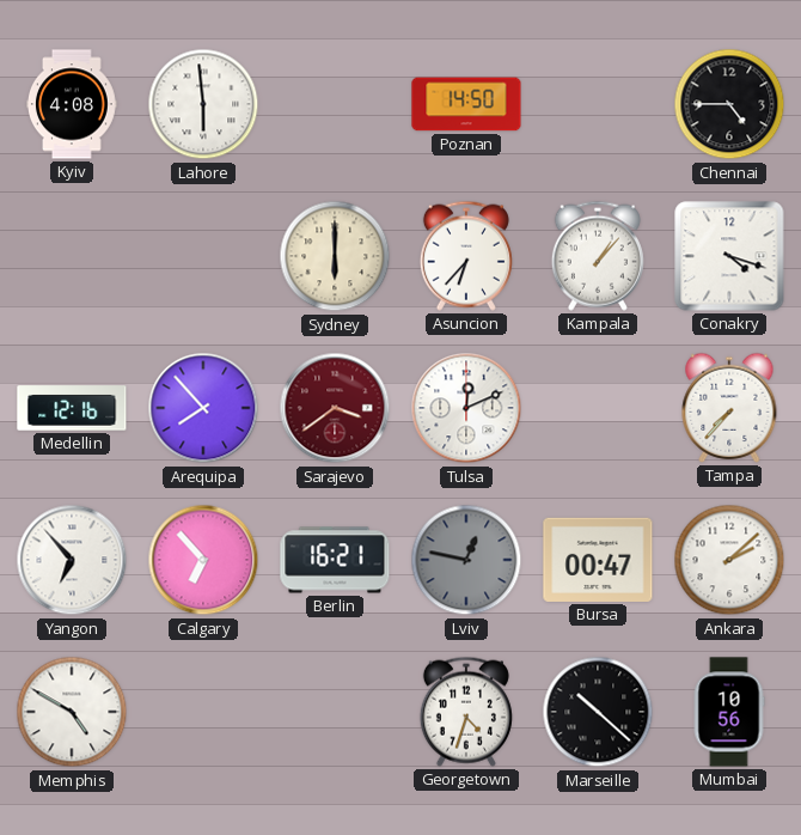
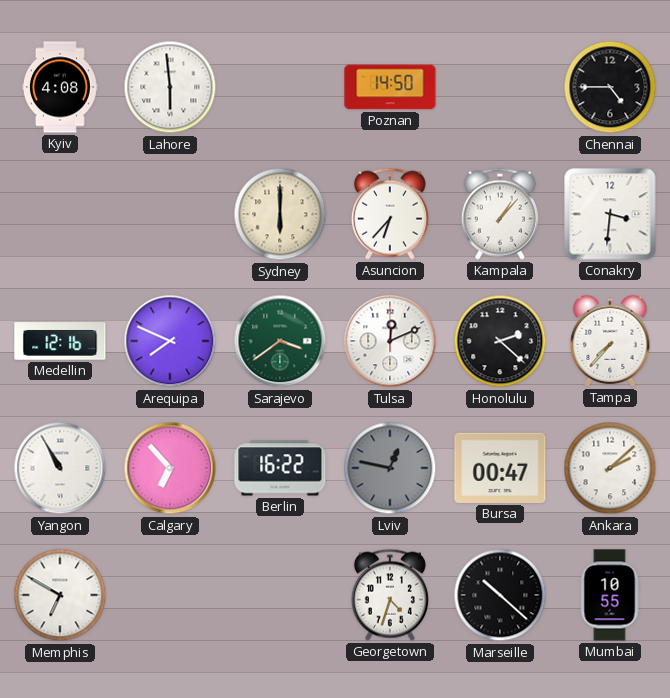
Conakry: 4:18 -> 3:31 (610, 214)
Arequipa: 7:53 -> 7:49 (170, 341)
Sarajevo dial: burgundy -> green (280, 341)
Honolulu: none -> 2:22 (500, 341)
Yangon: 6:53 -> 10:55 (60, 468)
Berlin: 16:21 -> 16:22 (280, 468)
Memphis: 4:50 -> 6:50 (60, 595)
Mumbai: 10:56 -> 10:55 (610, 595)
